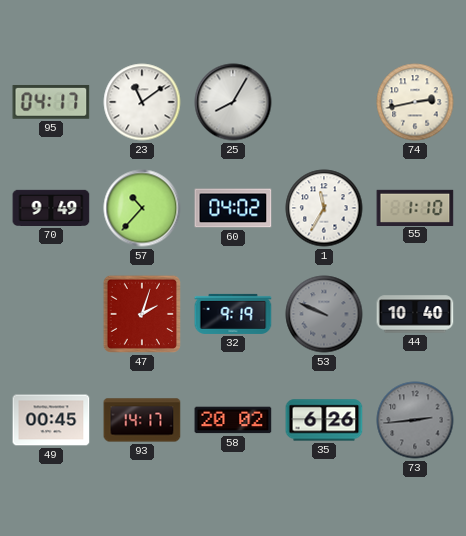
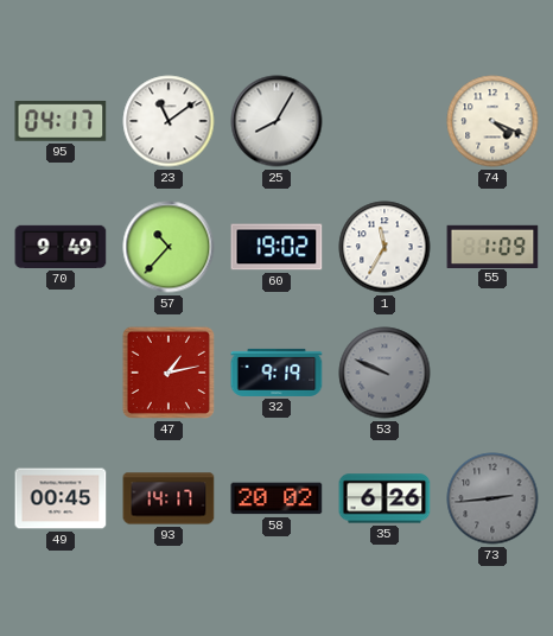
74: 2:43 -> 4:19 (492, 121)
60: 04:02 -> 19:02 (276, 247)
55: 1:10 -> 1:09 (492, 246)
47: 2:03 -> 1:13 (169, 373)
44: 10:40 -> none (415, 314)
